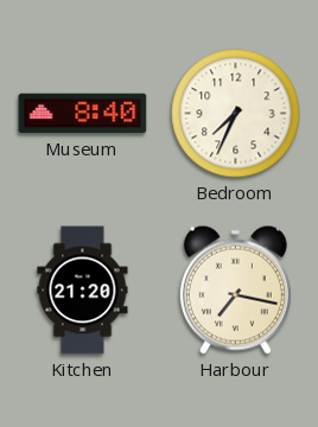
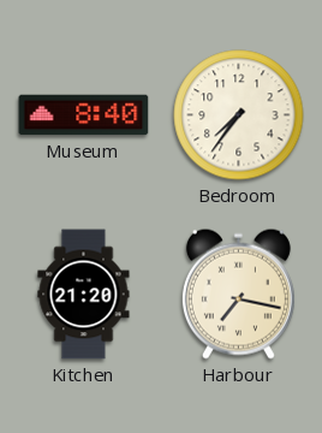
Bedroom: 7:34 -> 7:36 (239, 115)
